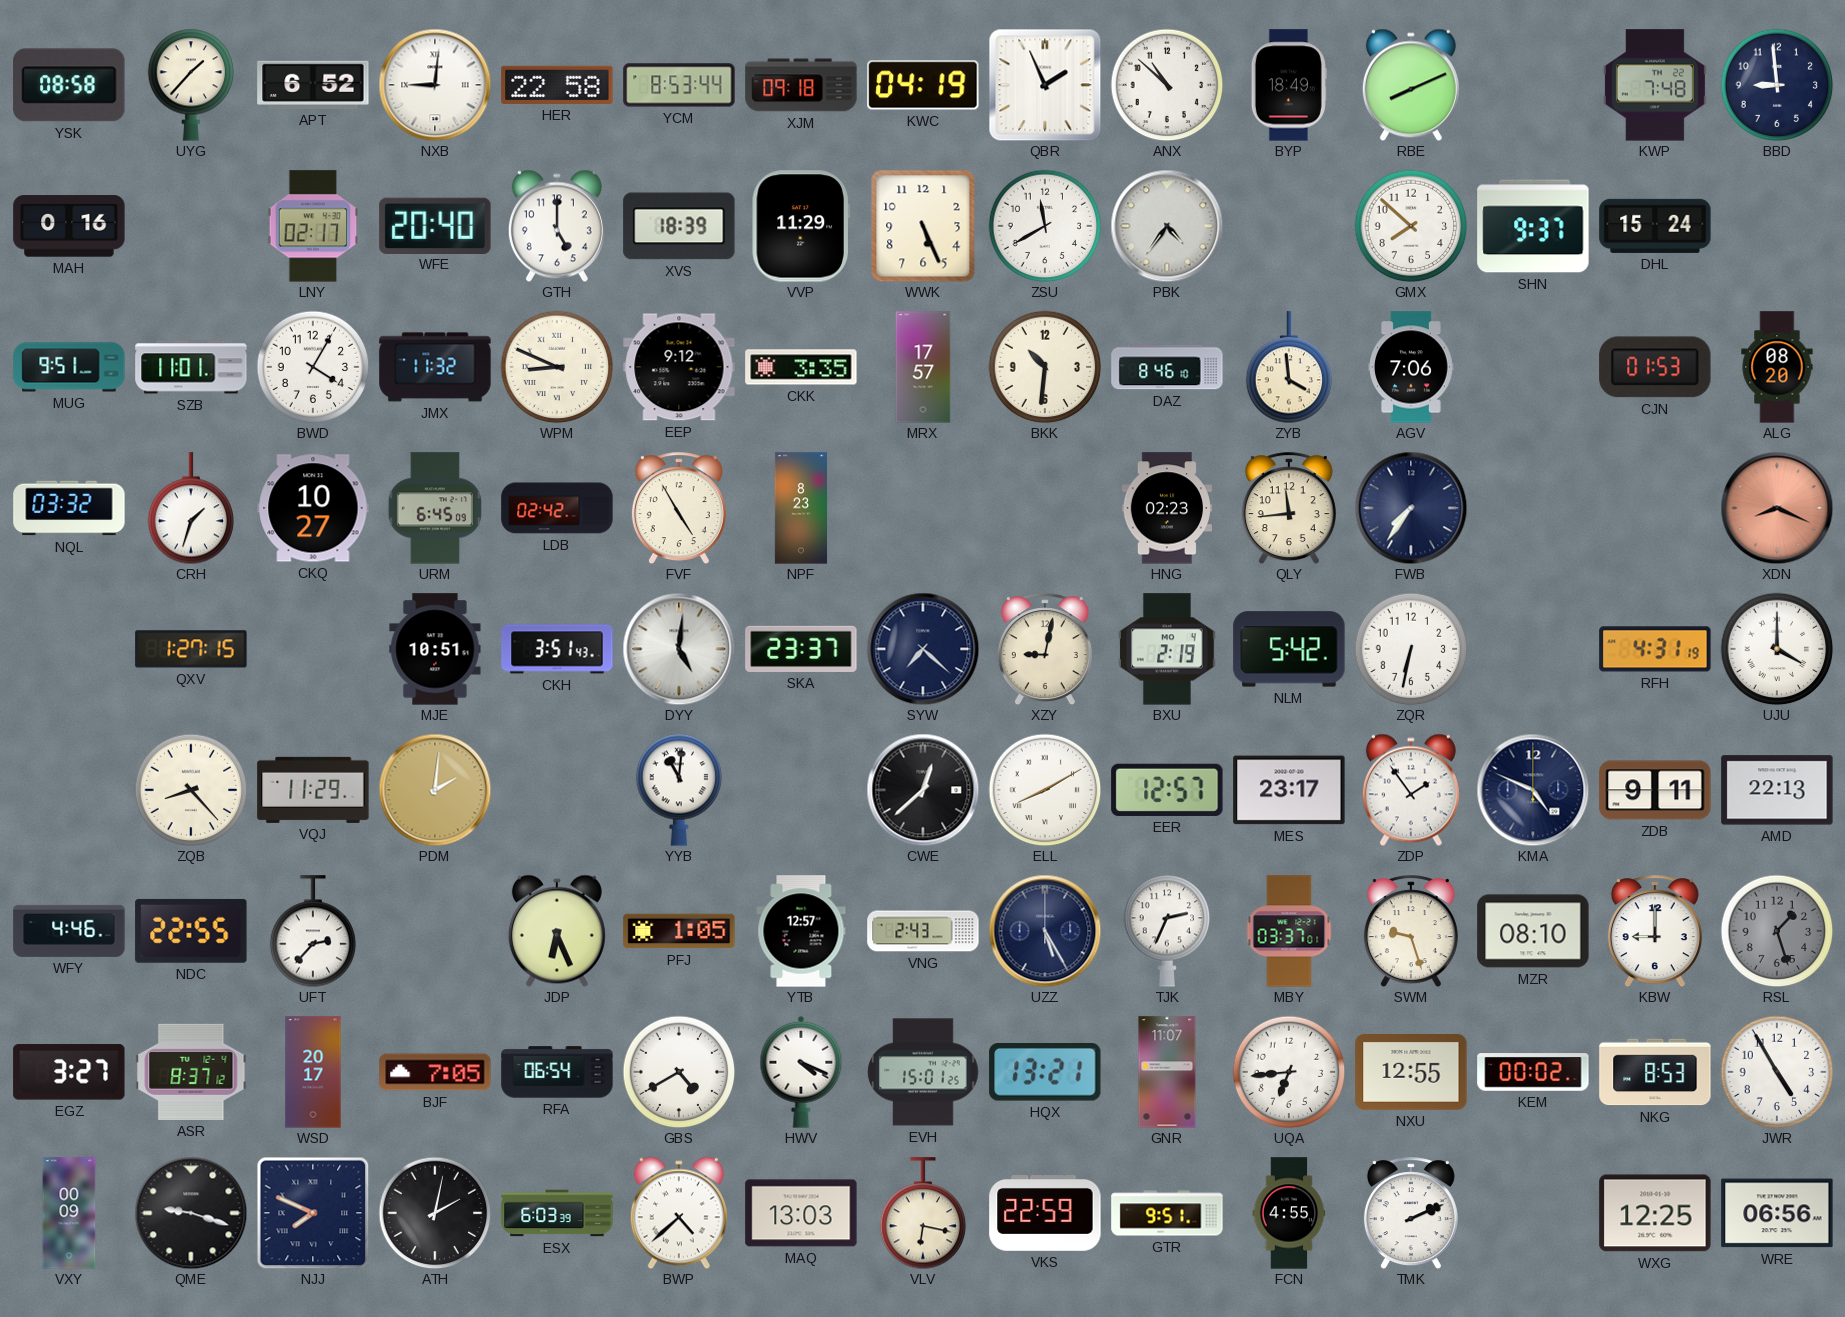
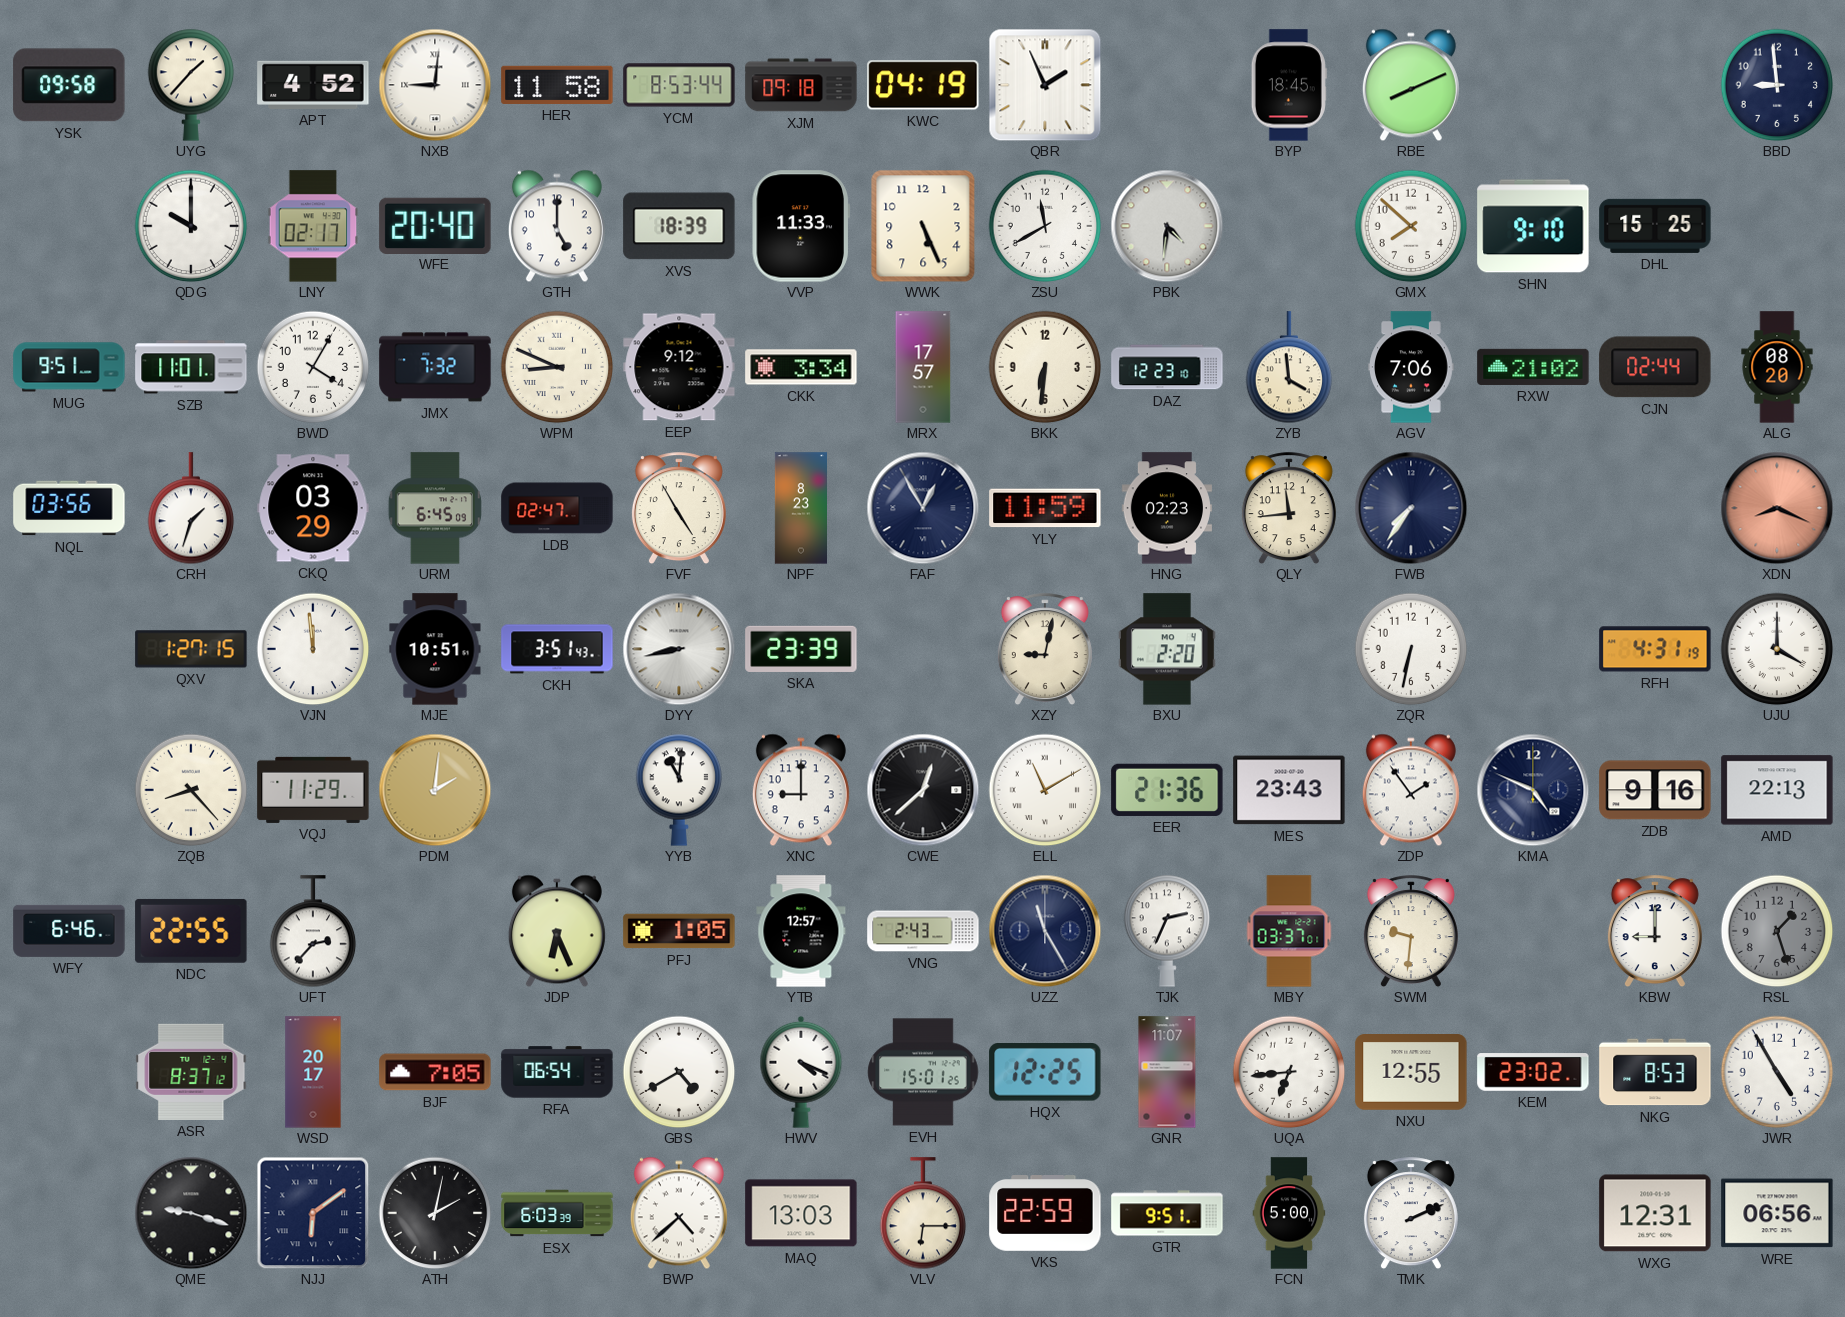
YSK: 08:58 -> 09:58 (69, 85)
APT: 6:52 -> 4:52 (313, 85)
HER: 22:58 -> 11:58 (557, 85)
ANX: 10:52 -> none (1167, 85)
BYP: 18:49 -> 18:45 (1289, 85)
KWP: 7:48 -> none (1655, 85)
MAH: 0:16 -> none (69, 226)
QDG: none -> 10:00 (191, 226)
VVP: 11:29 -> 11:33 (801, 226)
PBK: 4:36 -> 4:31 (1167, 226)
SHN: 9:37 -> 9:10 (1533, 226)
DHL: 15:24 -> 15:25 (1655, 226)
JMX: 11:32 -> 7:32 (435, 367)
CKK: 3:35 -> 3:34 (801, 367)
BKK: 10:31 -> 6:31 (1045, 367)
DAZ: 8:46 -> 12:23 (1167, 367)
RXW: none -> 21:02 (1533, 367)
CJN: 01:53 -> 02:44 (1655, 367)
NQL: 03:32 -> 03:56 (69, 508)
CKQ: 10:27 -> 03:29 (313, 508)
LDB: 02:42 -> 02:47 (557, 508)
FAF: none -> 12:55 (923, 508)
YLY: none -> 11:59 (1045, 508)
VJN: none -> 11:59 (313, 649)
DYY: 5:01 -> 8:43 (679, 649)
SKA: 23:37 -> 23:39 (801, 649)
SYW: 7:22 -> none (923, 649)
BXU: 2:19 -> 2:20 (1168, 649)
NLM: 5:42 -> none (1289, 649)
XNC: none -> 9:00 (801, 790)
ELL: 8:10 -> 11:10 (1045, 790)
EER: 12:57 -> 21:36 (1167, 790)
MES: 23:17 -> 23:43 (1289, 790)
ZDB: 9:11 -> 9:16 (1655, 790)
WFY: 4:46 -> 6:46 (69, 931)
UZZ: 5:25 -> 11:25 (1045, 931)
SWM: 9:27 -> 9:31 (1411, 931)
MZR: 08:10 -> none (1533, 931)
EGZ: 3:27 -> none (69, 1072)
HQX: 13:21 -> 12:25 (1045, 1073)
KEM: 00:02 -> 23:02 (1533, 1072)
VXY: 00:09 -> none (69, 1213)
NJJ: 7:49 -> 6:09 (313, 1213)
VLV: 6:17 -> 6:15 (923, 1213)
FCN: 4:55 -> 5:00 (1289, 1213)
WXG: 12:25 -> 12:31 (1655, 1213)
